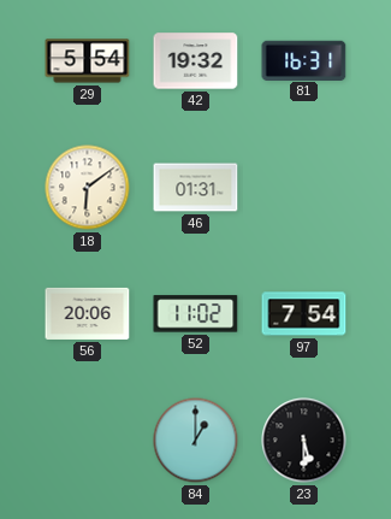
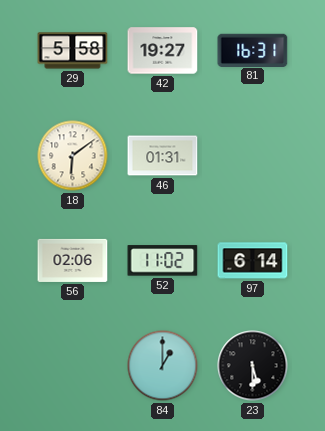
29: 5:54 -> 5:58 (73, 51)
42: 19:32 -> 19:27 (163, 51)
56: 20:06 -> 02:06 (73, 260)
97: 7:54 -> 6:14 (253, 261)
